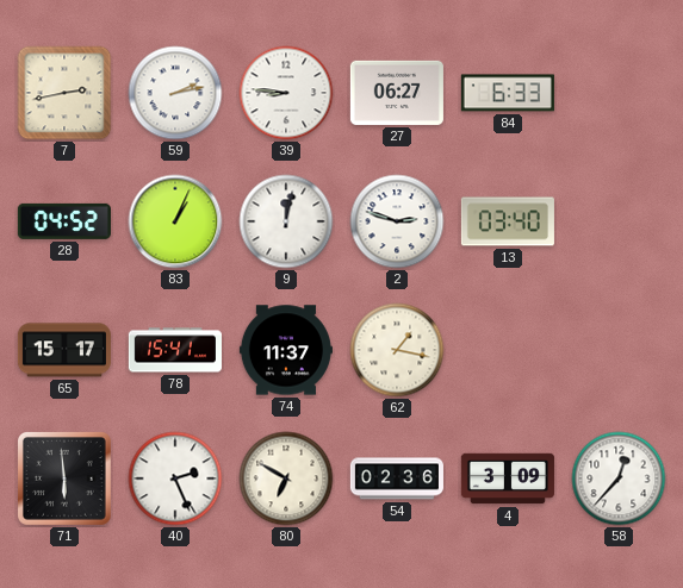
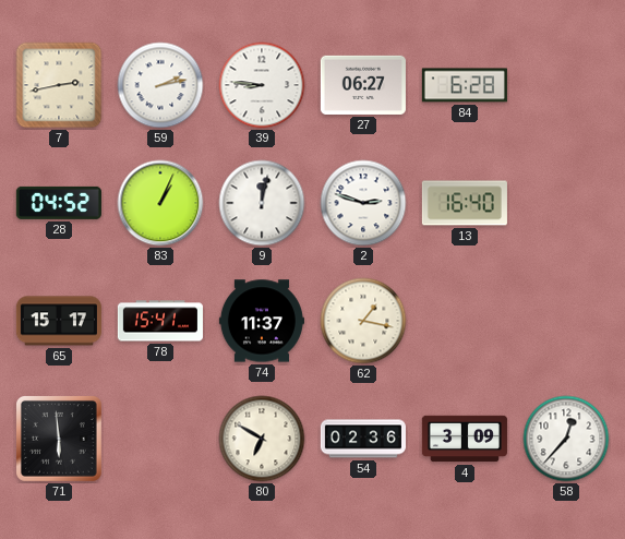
84: 6:33 -> 6:28 (465, 85)
13: 03:40 -> 16:40 (465, 203)
40: 2:26 -> none (175, 478)
